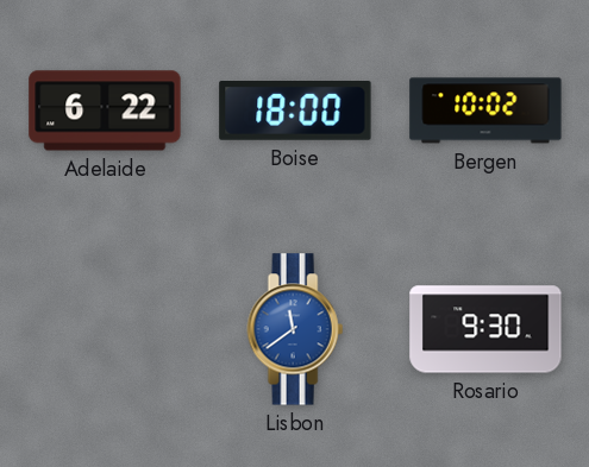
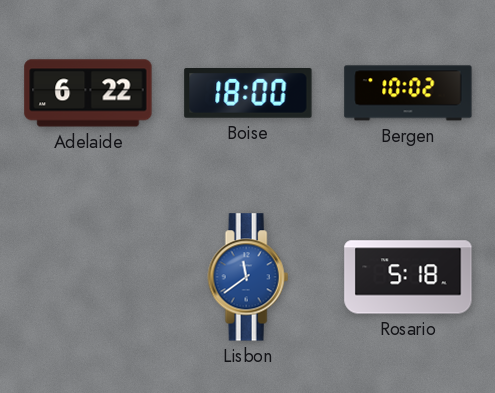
Rosario: 9:30 -> 5:18 (408, 277)
